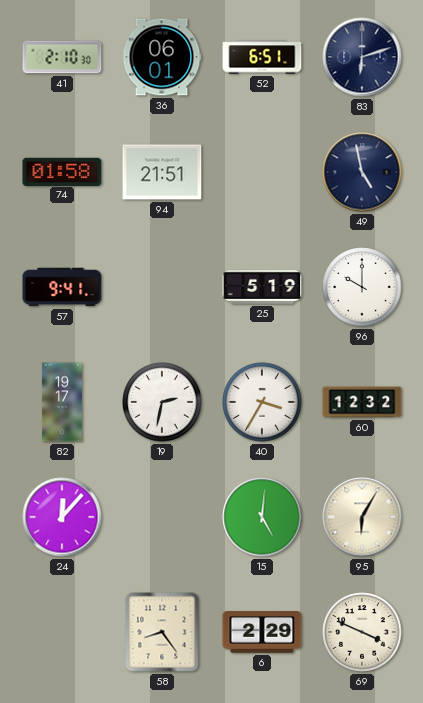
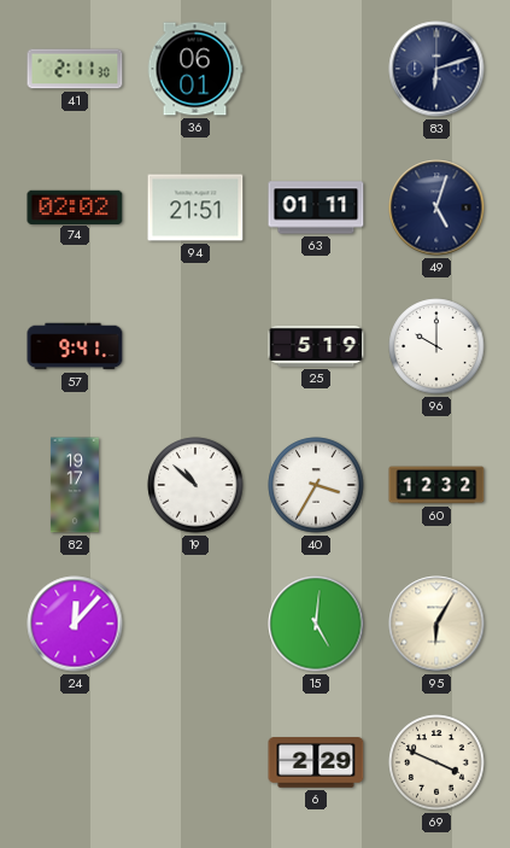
41: 2:10 -> 2:11 (75, 69)
52: 6:51 -> none (262, 57)
74: 01:58 -> 02:02 (75, 206)
63: none -> 01:11 (316, 207)
49: 4:58 -> 5:03 (436, 207)
19: 2:32 -> 10:52 (195, 485)
58: 8:24 -> none (162, 632)
